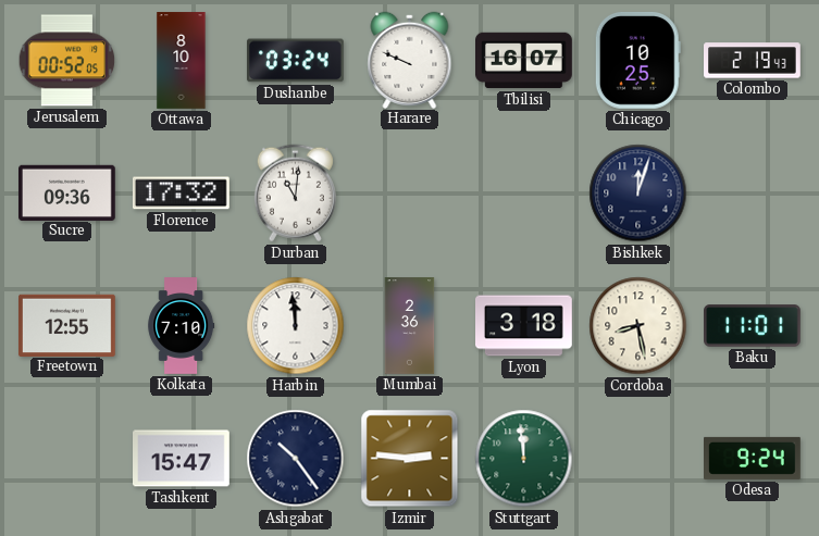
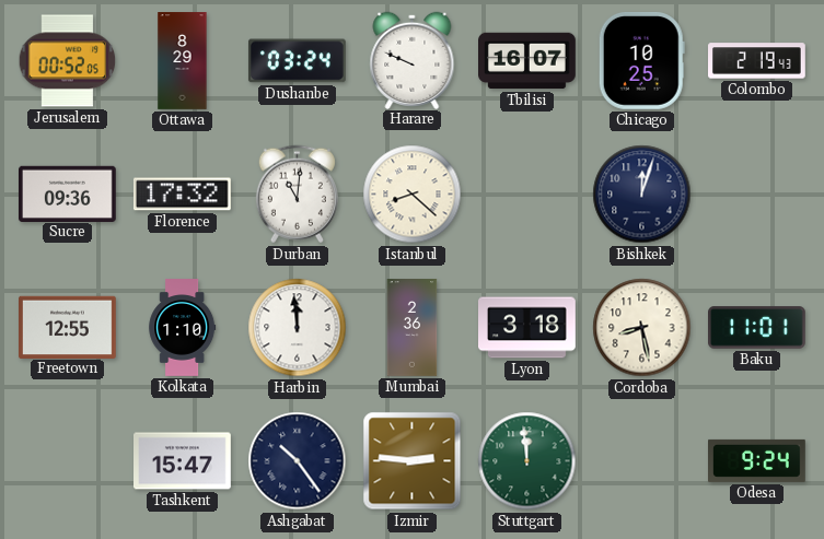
Ottawa: 8:10 -> 8:29 (183, 61)
Istanbul: none -> 8:22 (413, 195)
Kolkata: 7:10 -> 1:10 (183, 328)
